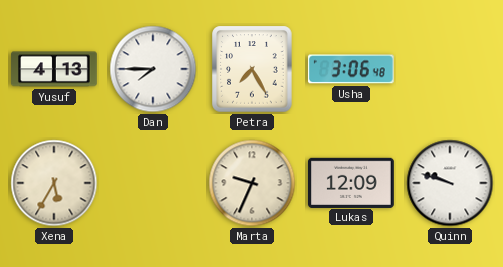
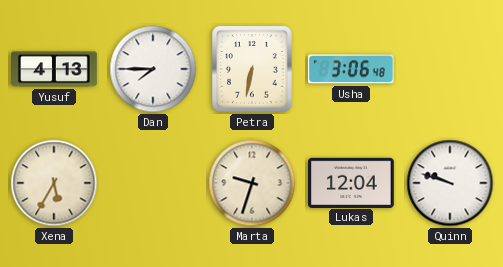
Petra: 7:25 -> 6:32 (252, 69)
Marta: 9:34 -> 9:33 (252, 183)
Lukas: 12:09 -> 12:04 (352, 182)
